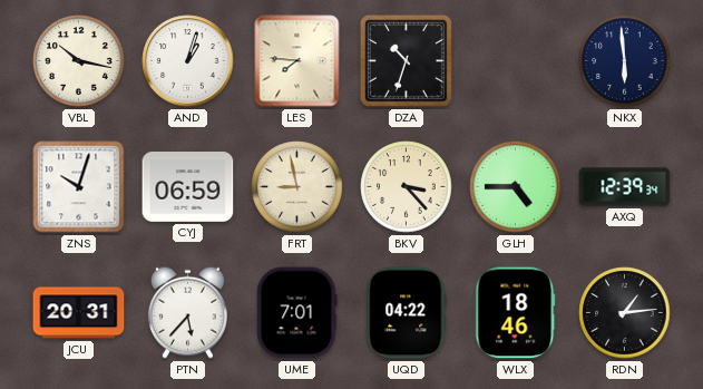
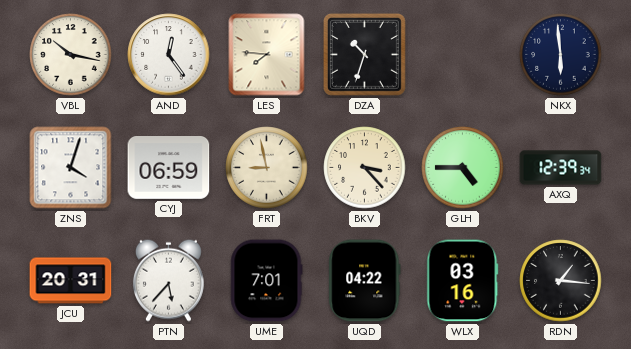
AND: 1:03 -> 12:24 (169, 55)
ZNS: 10:03 -> 4:03 (71, 168)
WLX: 18:46 -> 03:16 (463, 281)
RDN: 1:14 -> 1:16 (561, 281)
